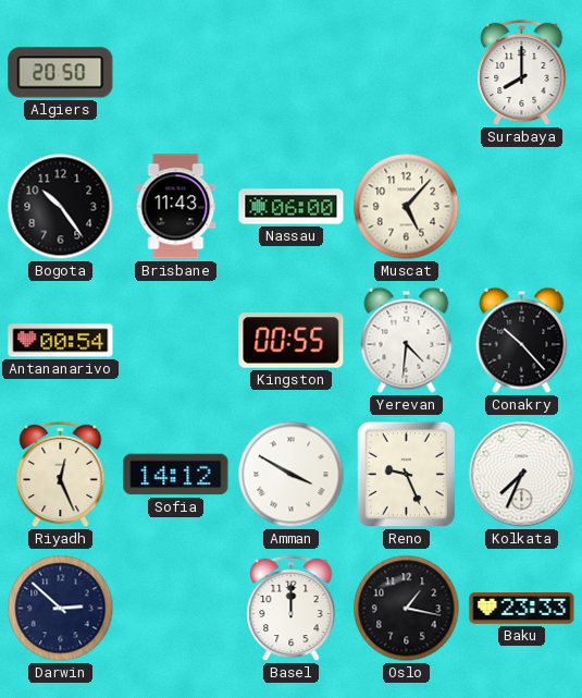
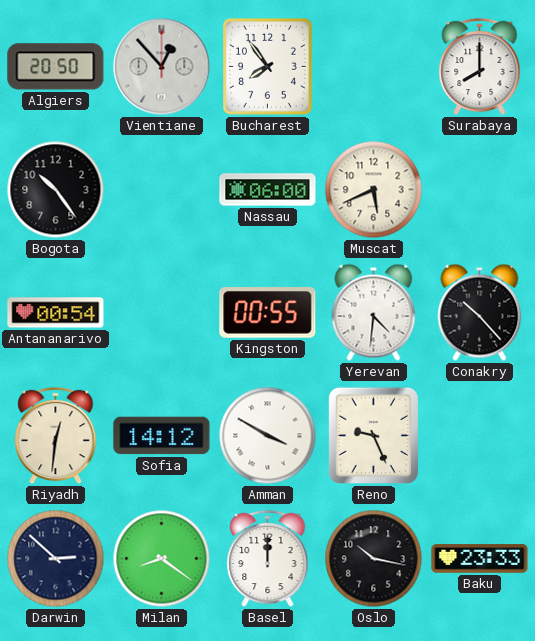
Vientiane: none -> 12:53 (162, 67)
Bucharest: none -> 7:54 (267, 66)
Brisbane: 11:43 -> none (176, 207)
Muscat: 5:07 -> 5:41 (374, 190)
Riyadh: 12:26 -> 12:31 (56, 436)
Kolkata: 7:34 -> none (522, 475)
Milan: none -> 8:21 (162, 559)
Oslo: 1:17 -> 10:17 (374, 559)
